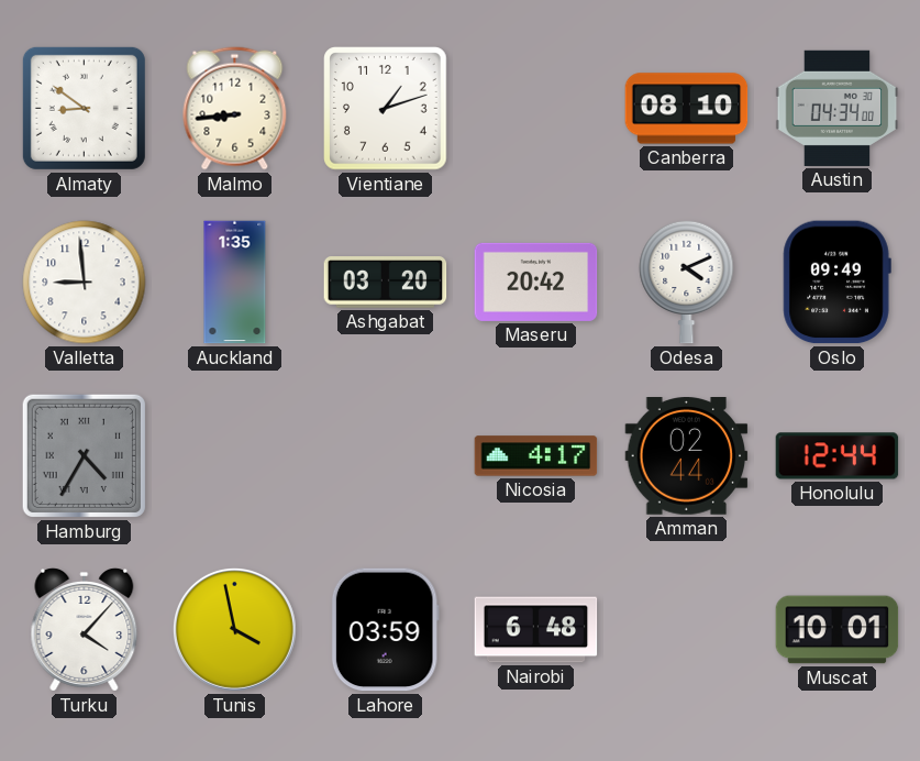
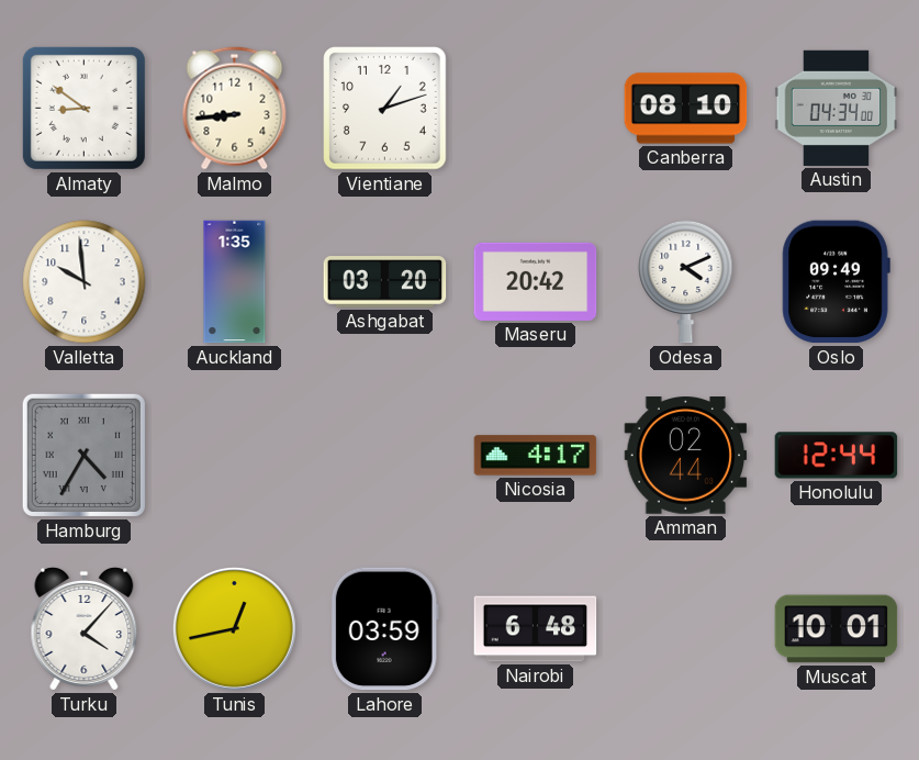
Valletta: 8:59 -> 9:59 (85, 282)
Tunis: 3:58 -> 12:43 (234, 628)
